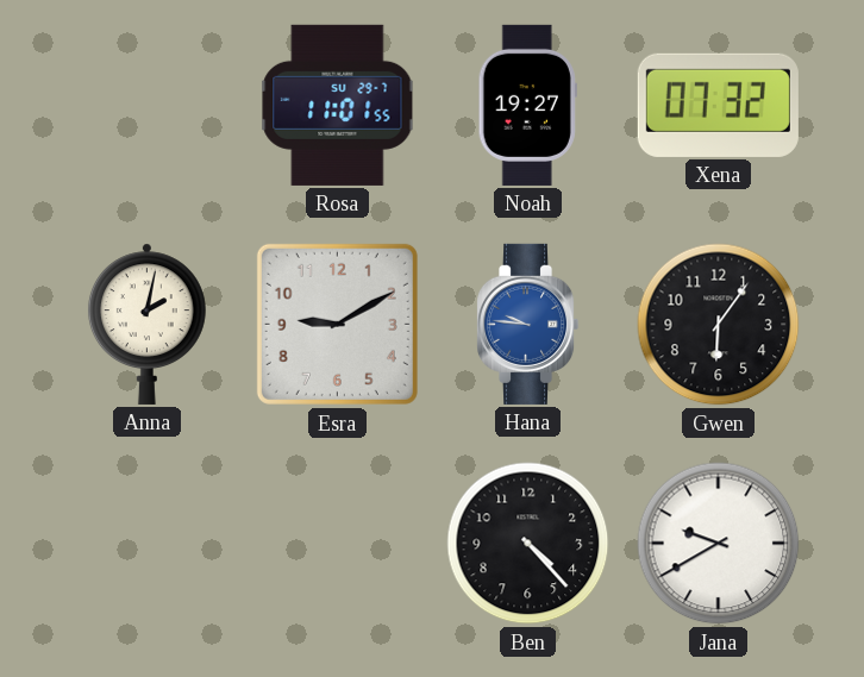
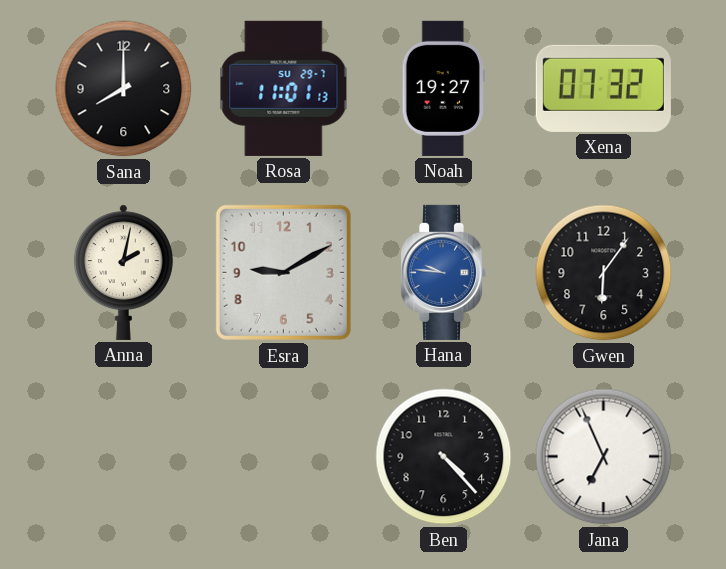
Sana: none -> 8:00 (124, 89)
Rosa: 11:01:55 -> 11:01:13 (284, 88)
Jana: 9:40 -> 6:56 (604, 457)
